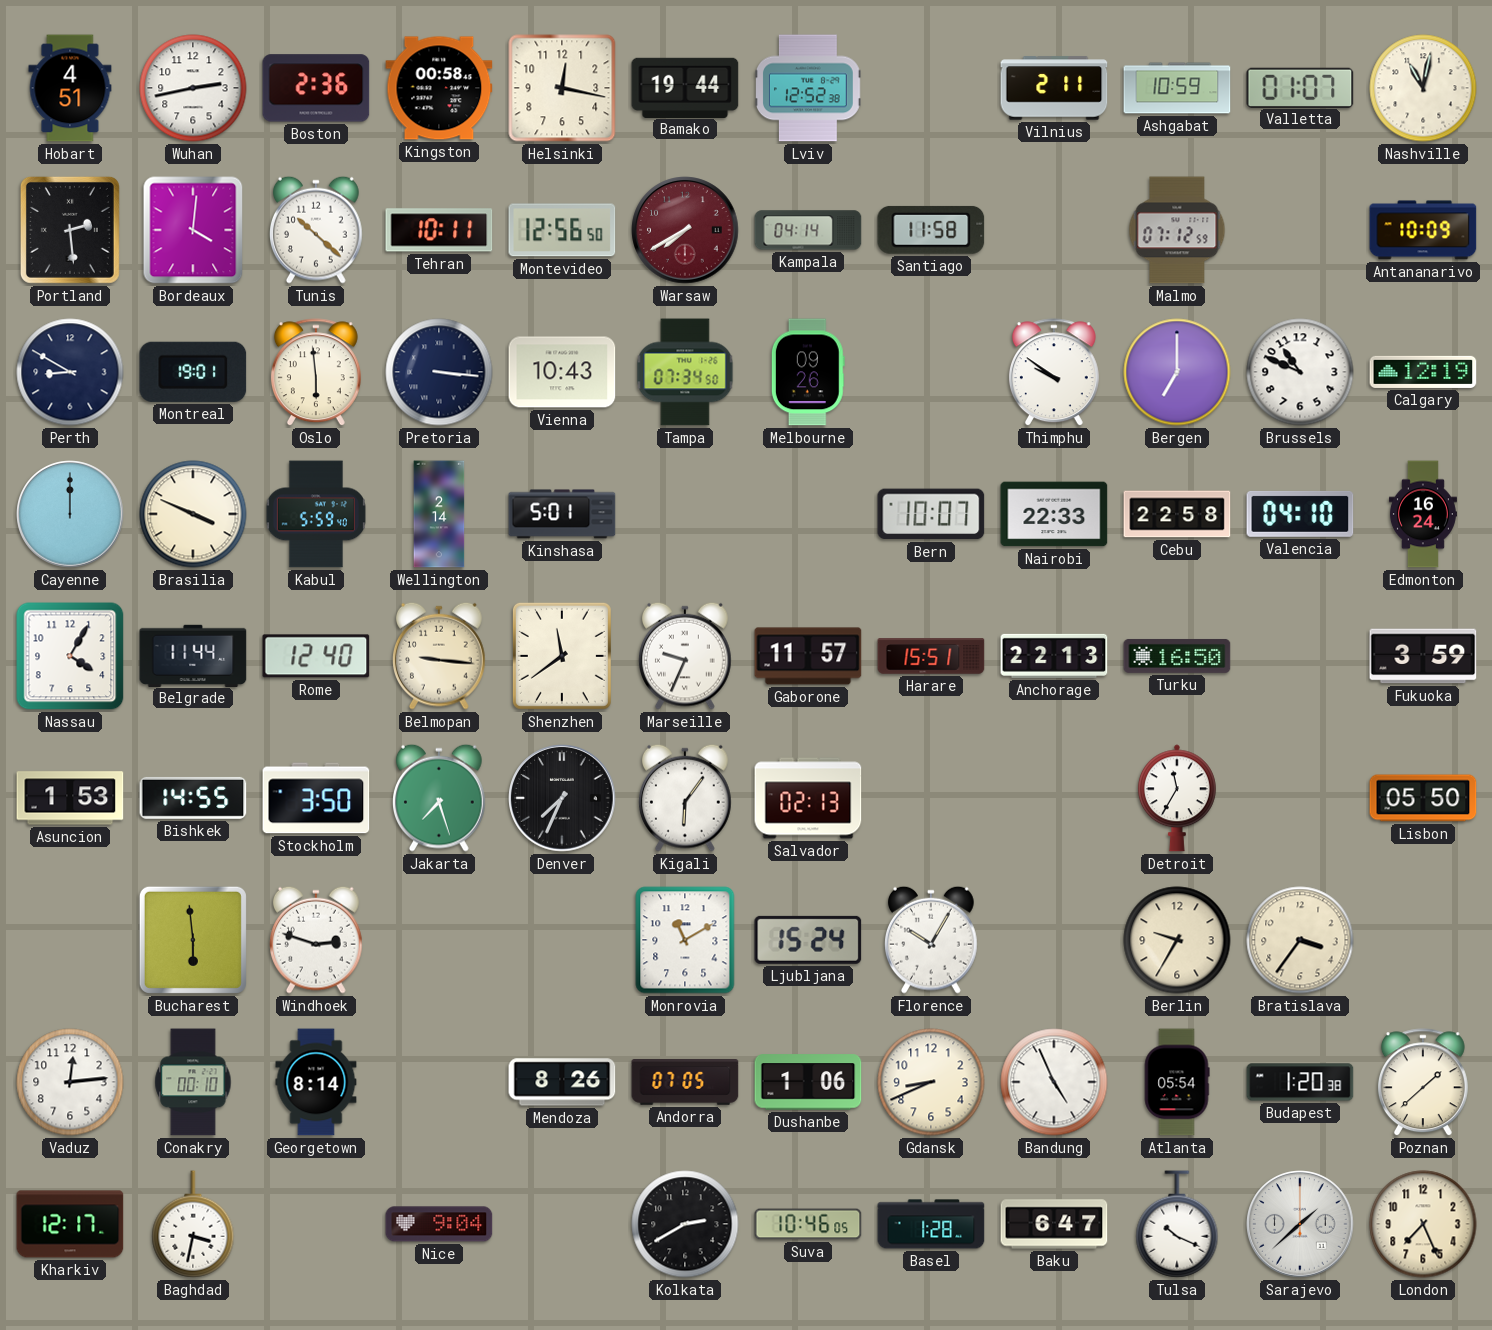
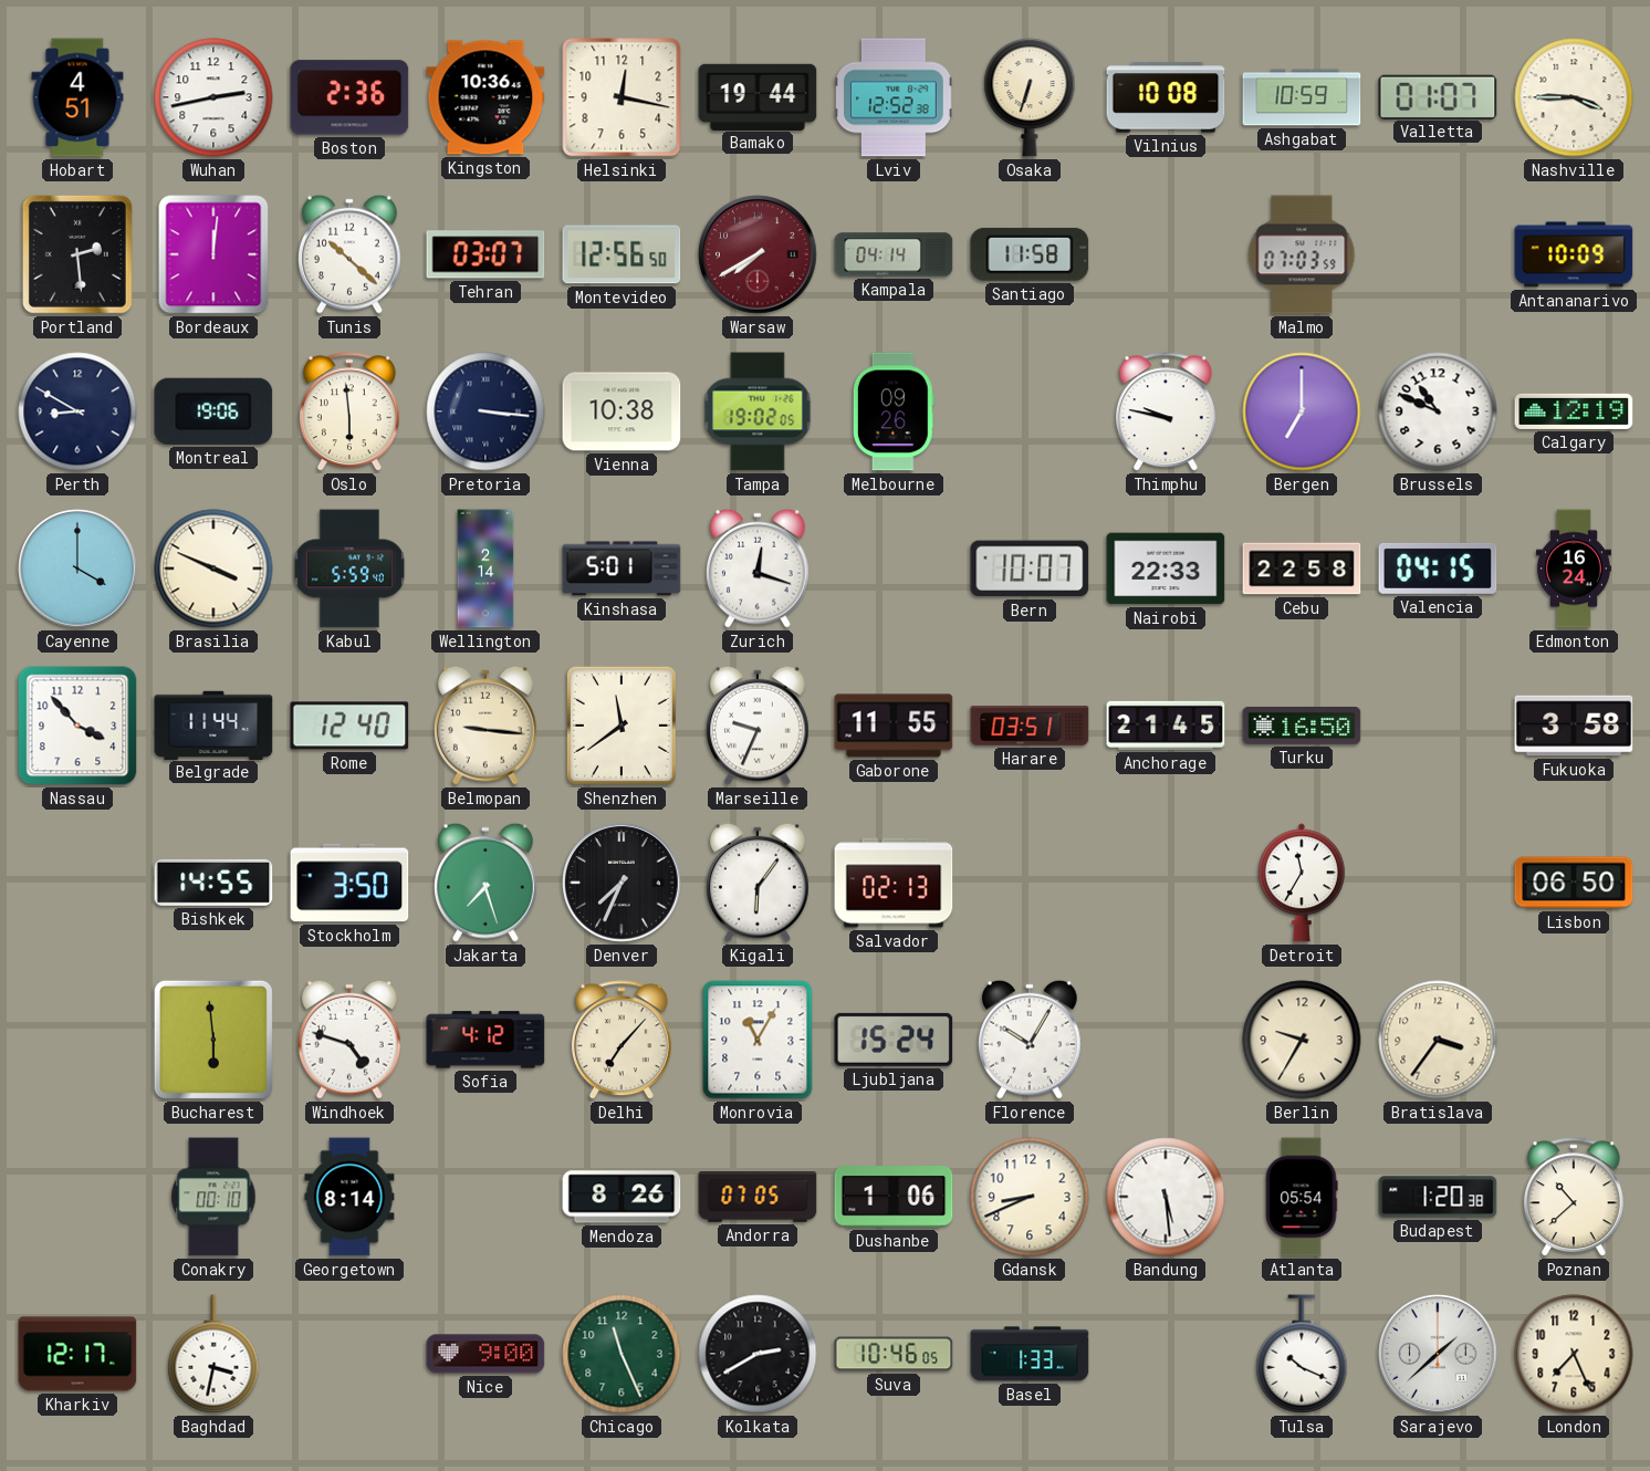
Kingston: 00:58 -> 10:36 (485, 97)
Osaka: none -> 6:33 (1030, 97)
Vilnius: 2:11 -> 10:08 (1166, 97)
Nashville: 11:02 -> 3:45 (1574, 97)
Bordeaux: 4:01 -> 12:01 (213, 254)
Tehran: 10:11 -> 03:07 (485, 254)
Malmo: 07:12 -> 07:03 (1302, 254)
Montreal: 19:01 -> 19:06 (213, 411)
Vienna: 10:43 -> 10:38 (622, 411)
Tampa: 07:34 -> 19:02 (758, 411)
Thimphu: 9:51 -> 9:47 (1166, 413)
Cayenne: 12:00 -> 4:00 (77, 568)
Zurich: none -> 12:18 (759, 568)
Valencia: 04:10 -> 04:15 (1438, 568)
Nassau: 4:05 -> 3:53 (77, 726)
Gaborone: 11:57 -> 11:55 (894, 726)
Harare: 15:51 -> 03:51 (1030, 726)
Anchorage: 22:13 -> 21:45 (1166, 726)
Fukuoka: 3:59 -> 3:58 (1574, 726)
Asuncion: 1:53 -> none (70, 798)
Lisbon: 05:50 -> 06:50 (1574, 883)
Windhoek: 2:48 -> 4:48 (351, 1040)
Sofia: none -> 4:12 (485, 1040)
Delhi: none -> 7:07 (622, 1041)
Monrovia: 11:10 -> 11:05 (758, 1040)
Vaduz: 12:14 -> none (70, 1082)
Bandung: 4:56 -> 5:29 (1166, 1197)
Poznan: 1:38 -> 10:38 (1574, 1198)
Nice: 9:04 -> 9:00 (485, 1354)
Chicago: none -> 11:26 (622, 1354)
Basel: 1:28 -> 1:33 (1030, 1354)
Baku: 6:47 -> none (1054, 1224)
